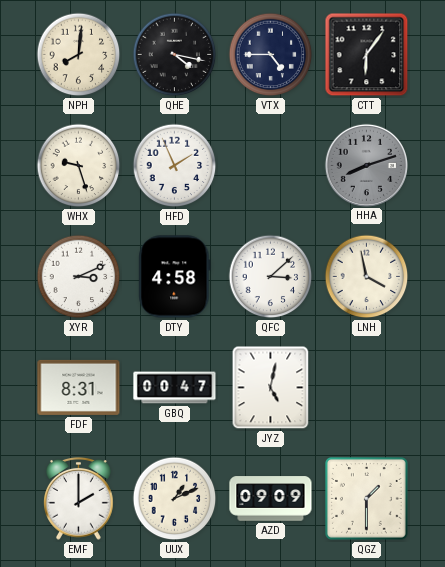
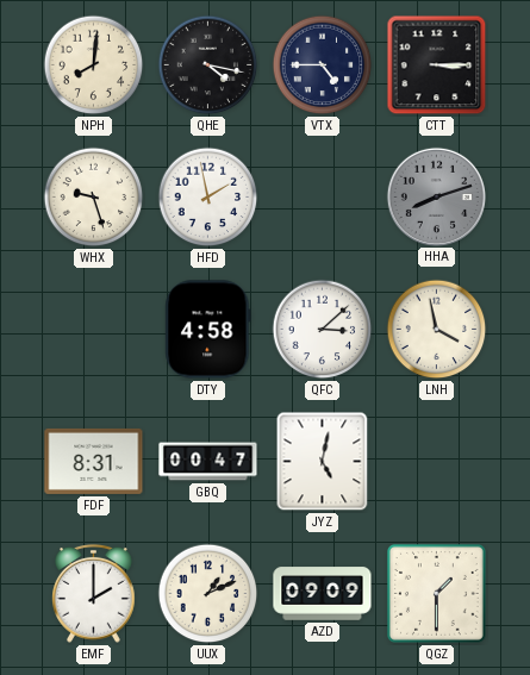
CTT: 6:06 -> 3:15 (437, 65)
HFD: 1:56 -> 1:58 (208, 198)
XYR: 3:11 -> none (79, 277)
